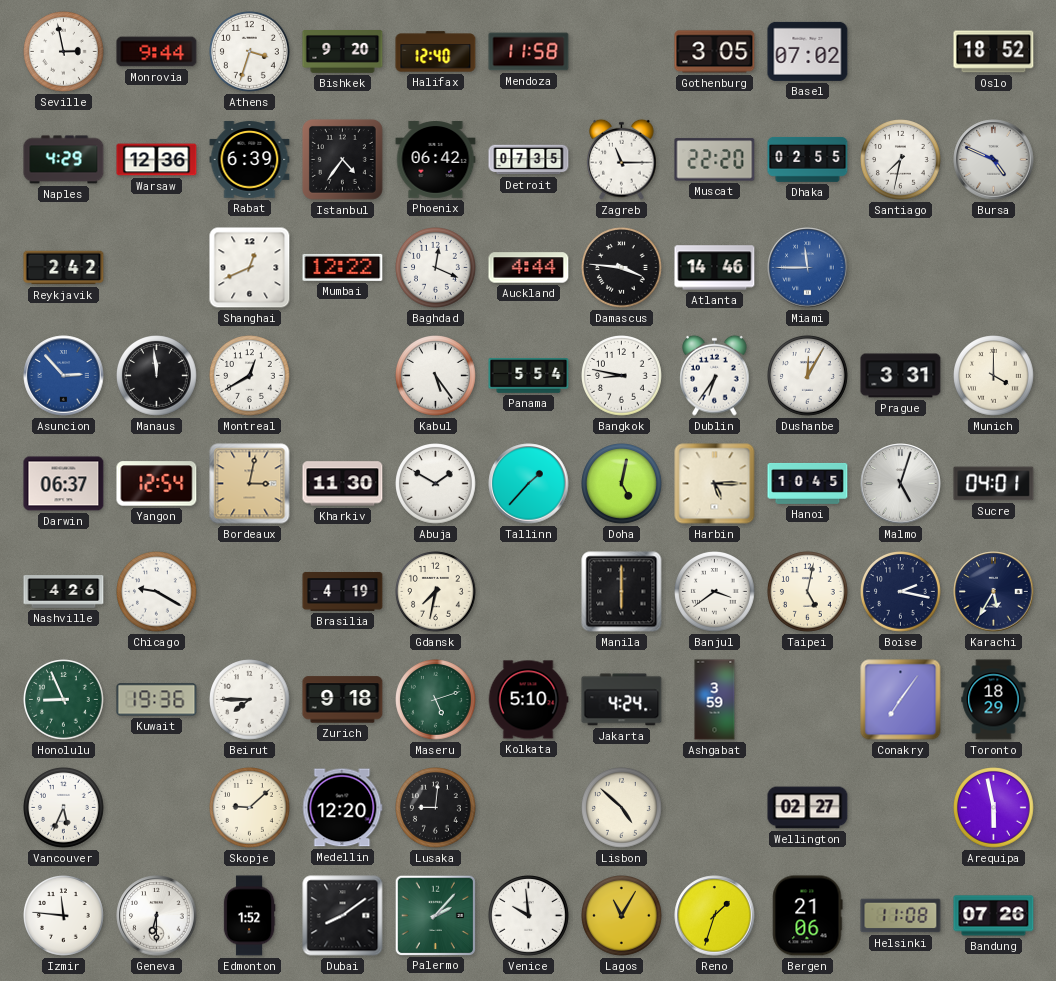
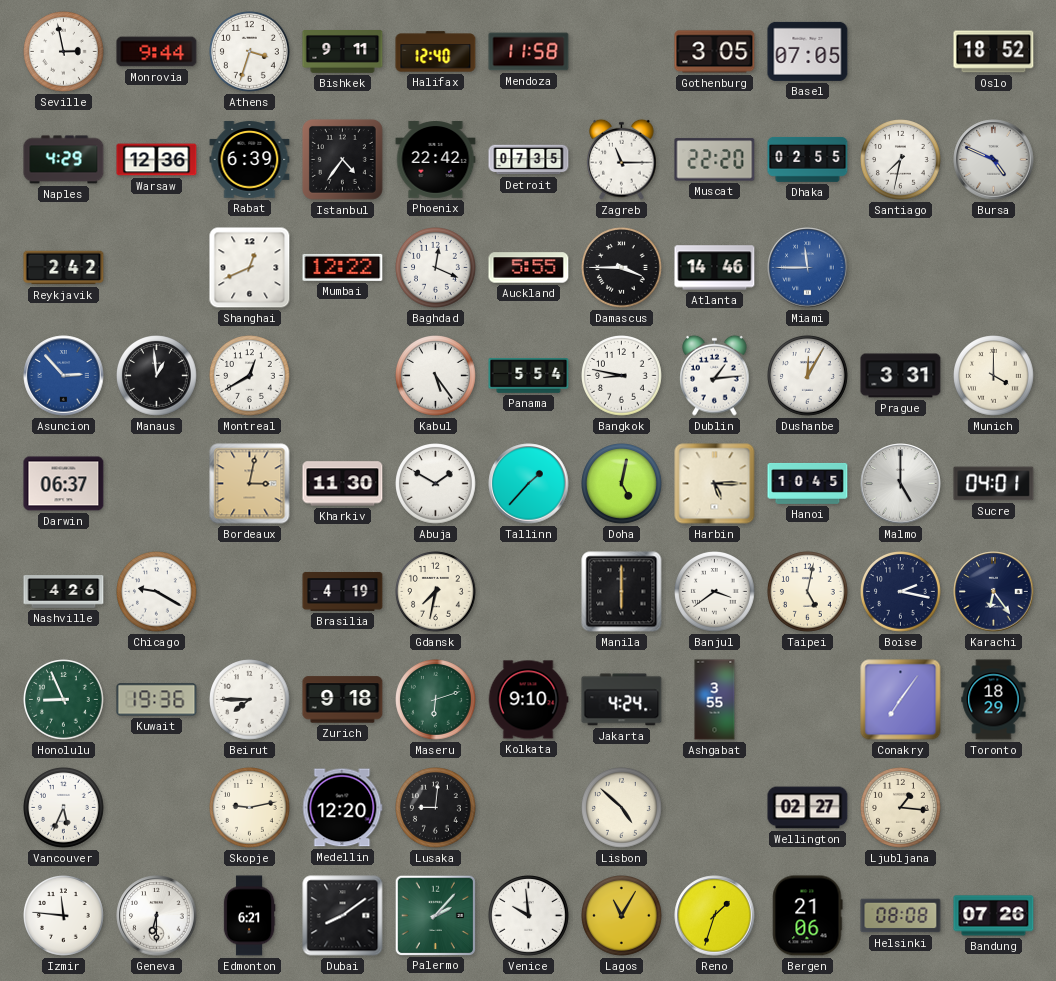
Bishkek: 9:20 -> 9:11 (343, 52)
Basel: 07:02 -> 07:05 (808, 51)
Phoenix: 06:42 -> 22:42 (436, 160)
Auckland: 4:44 -> 5:55 (529, 268)
Damascus: 3:46 -> 3:45 (622, 268)
Manaus: 11:59 -> 12:59 (157, 376)
Dublin: 6:36 -> 1:14 (715, 375)
Yangon: 12:54 -> none (157, 484)
Malmo: 5:03 -> 5:00 (901, 484)
Karachi: 5:35 -> 6:24 (994, 592)
Maseru: 5:12 -> 6:12 (436, 700)
Kolkata: 5:10 -> 9:10 (528, 700)
Ashgabat: 3:59 -> 3:55 (715, 700)
Skopje: 9:08 -> 9:13 (250, 808)
Ljubljana: none -> 1:16 (901, 808)
Arequipa: 5:58 -> none (994, 808)
Edmonton: 1:52 -> 6:21 (249, 916)
Helsinki: 11:08 -> 08:08 (901, 916)
